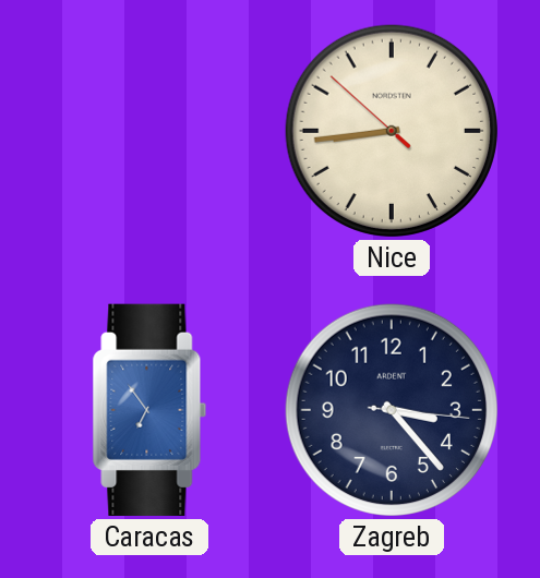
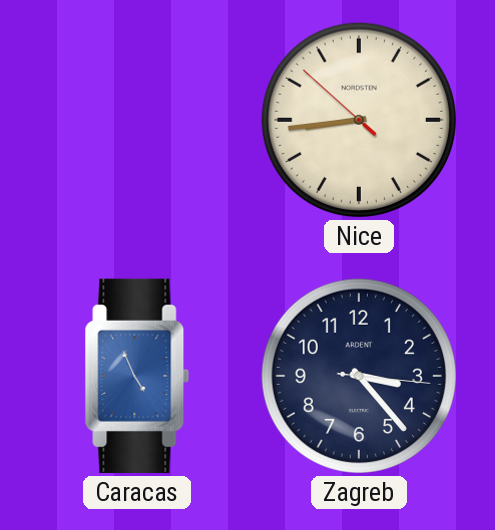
Caracas: 6:54 -> 4:56 (137, 376)
